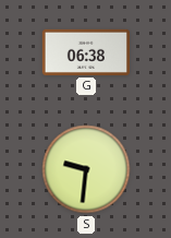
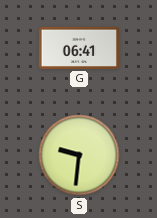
G: 06:38 -> 06:41 (79, 48)
